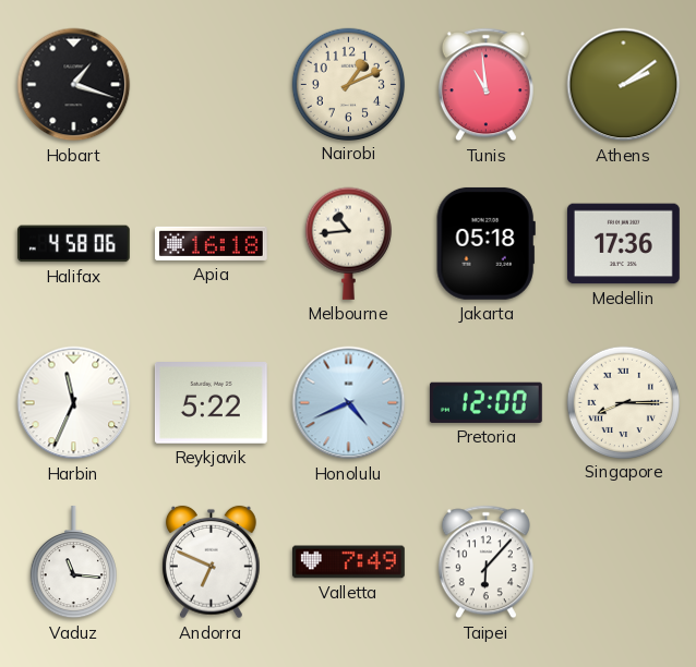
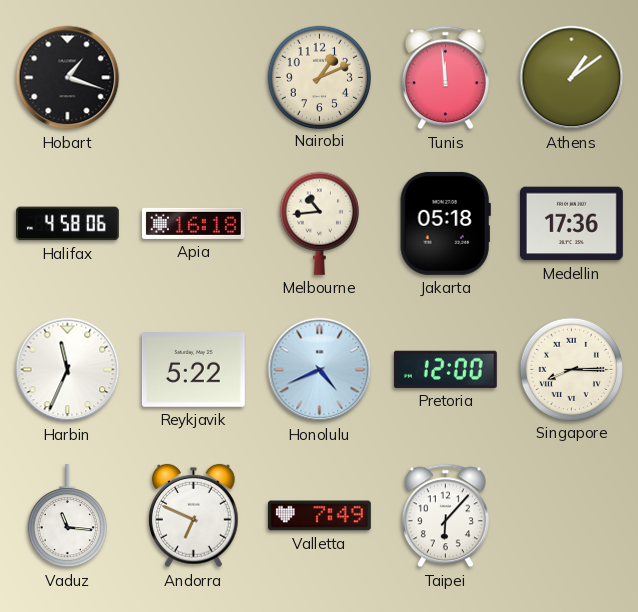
Tunis: 10:59 -> 11:59 (445, 78)
Athens: 2:09 -> 1:09 (572, 78)
